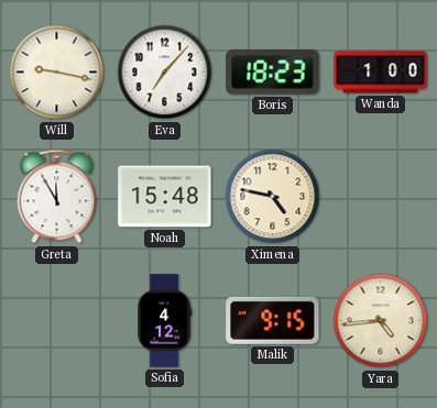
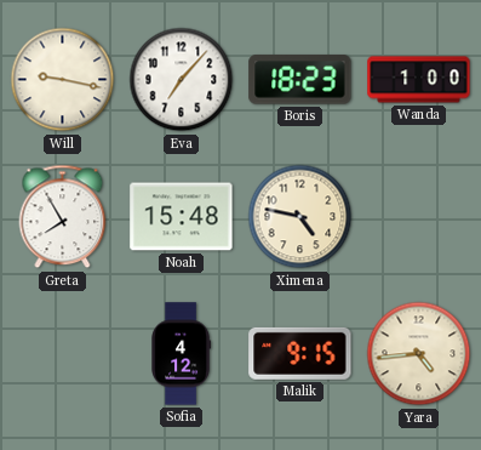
Greta: 11:55 -> 7:55 (63, 217)
